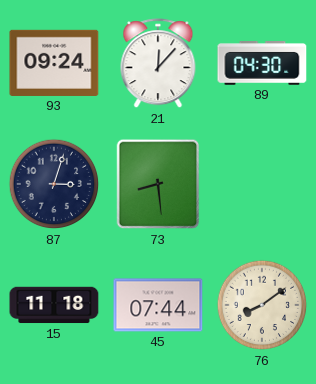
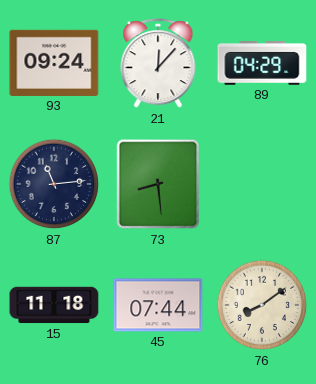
89: 04:30 -> 04:29 (262, 63)
87: 3:03 -> 11:14 (54, 184)
